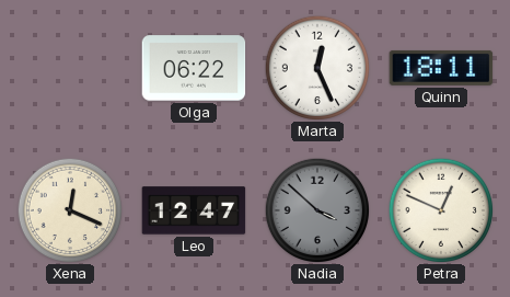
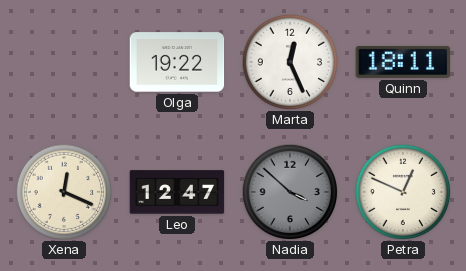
Olga: 06:22 -> 19:22 (177, 62)
